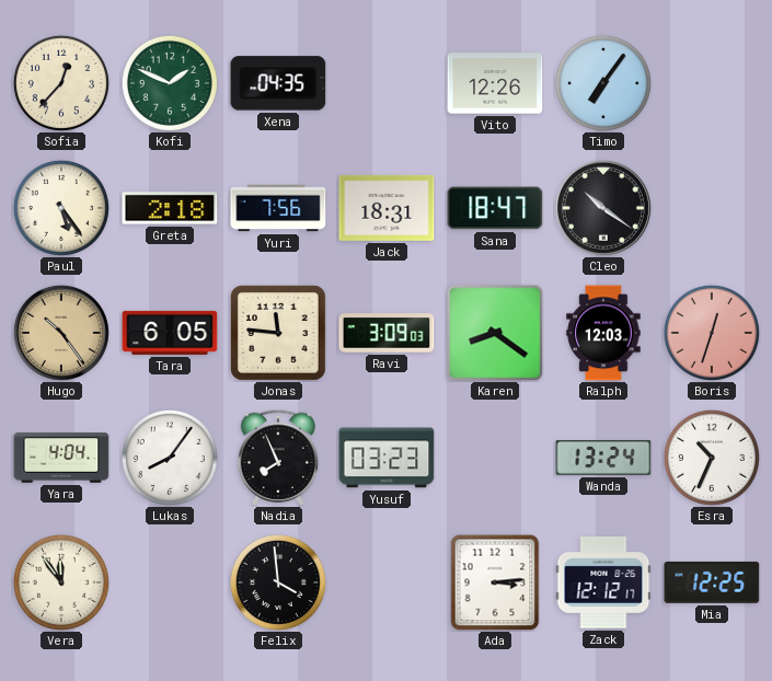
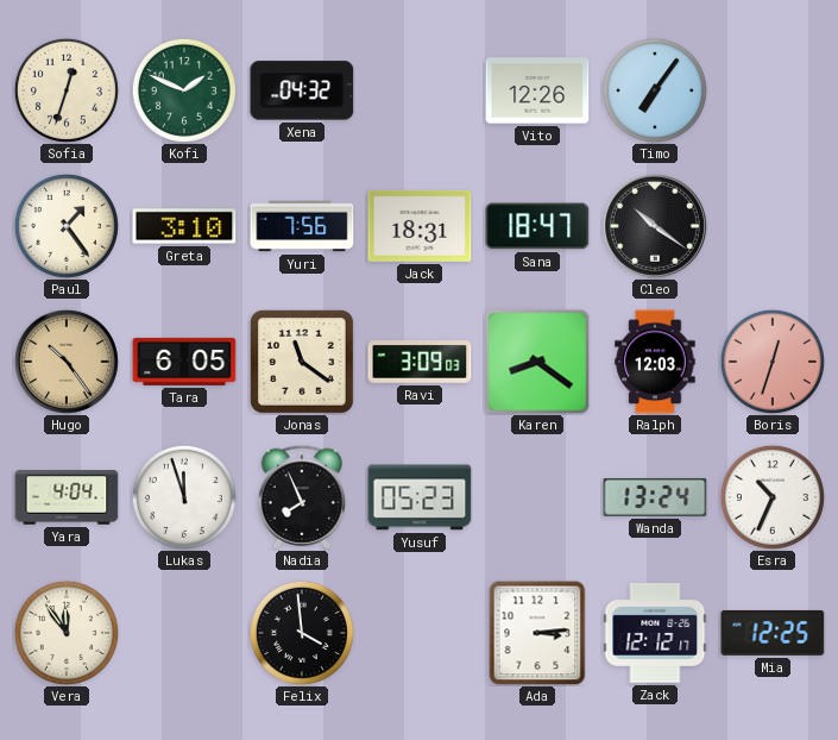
Sofia: 12:37 -> 12:33 (67, 90)
Xena: 04:35 -> 04:32 (302, 90)
Paul: 5:24 -> 1:24 (67, 226)
Greta: 2:18 -> 3:10 (184, 226)
Jonas: 11:46 -> 11:21 (303, 363)
Lukas: 8:06 -> 11:57 (184, 497)
Yusuf: 03:23 -> 05:23 (420, 497)
